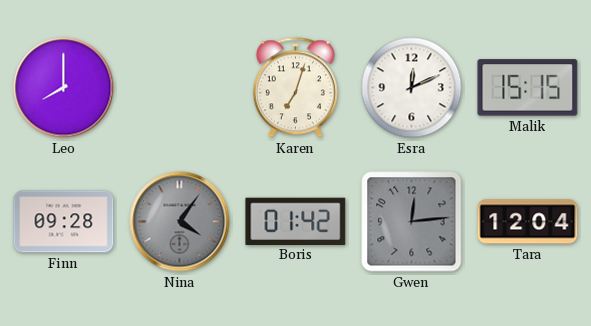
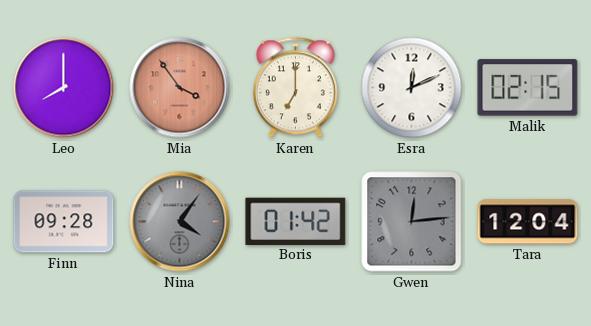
Mia: none -> 3:54 (180, 88)
Karen: 7:03 -> 7:00 (295, 88)
Malik: 15:15 -> 02:15 (528, 88)
